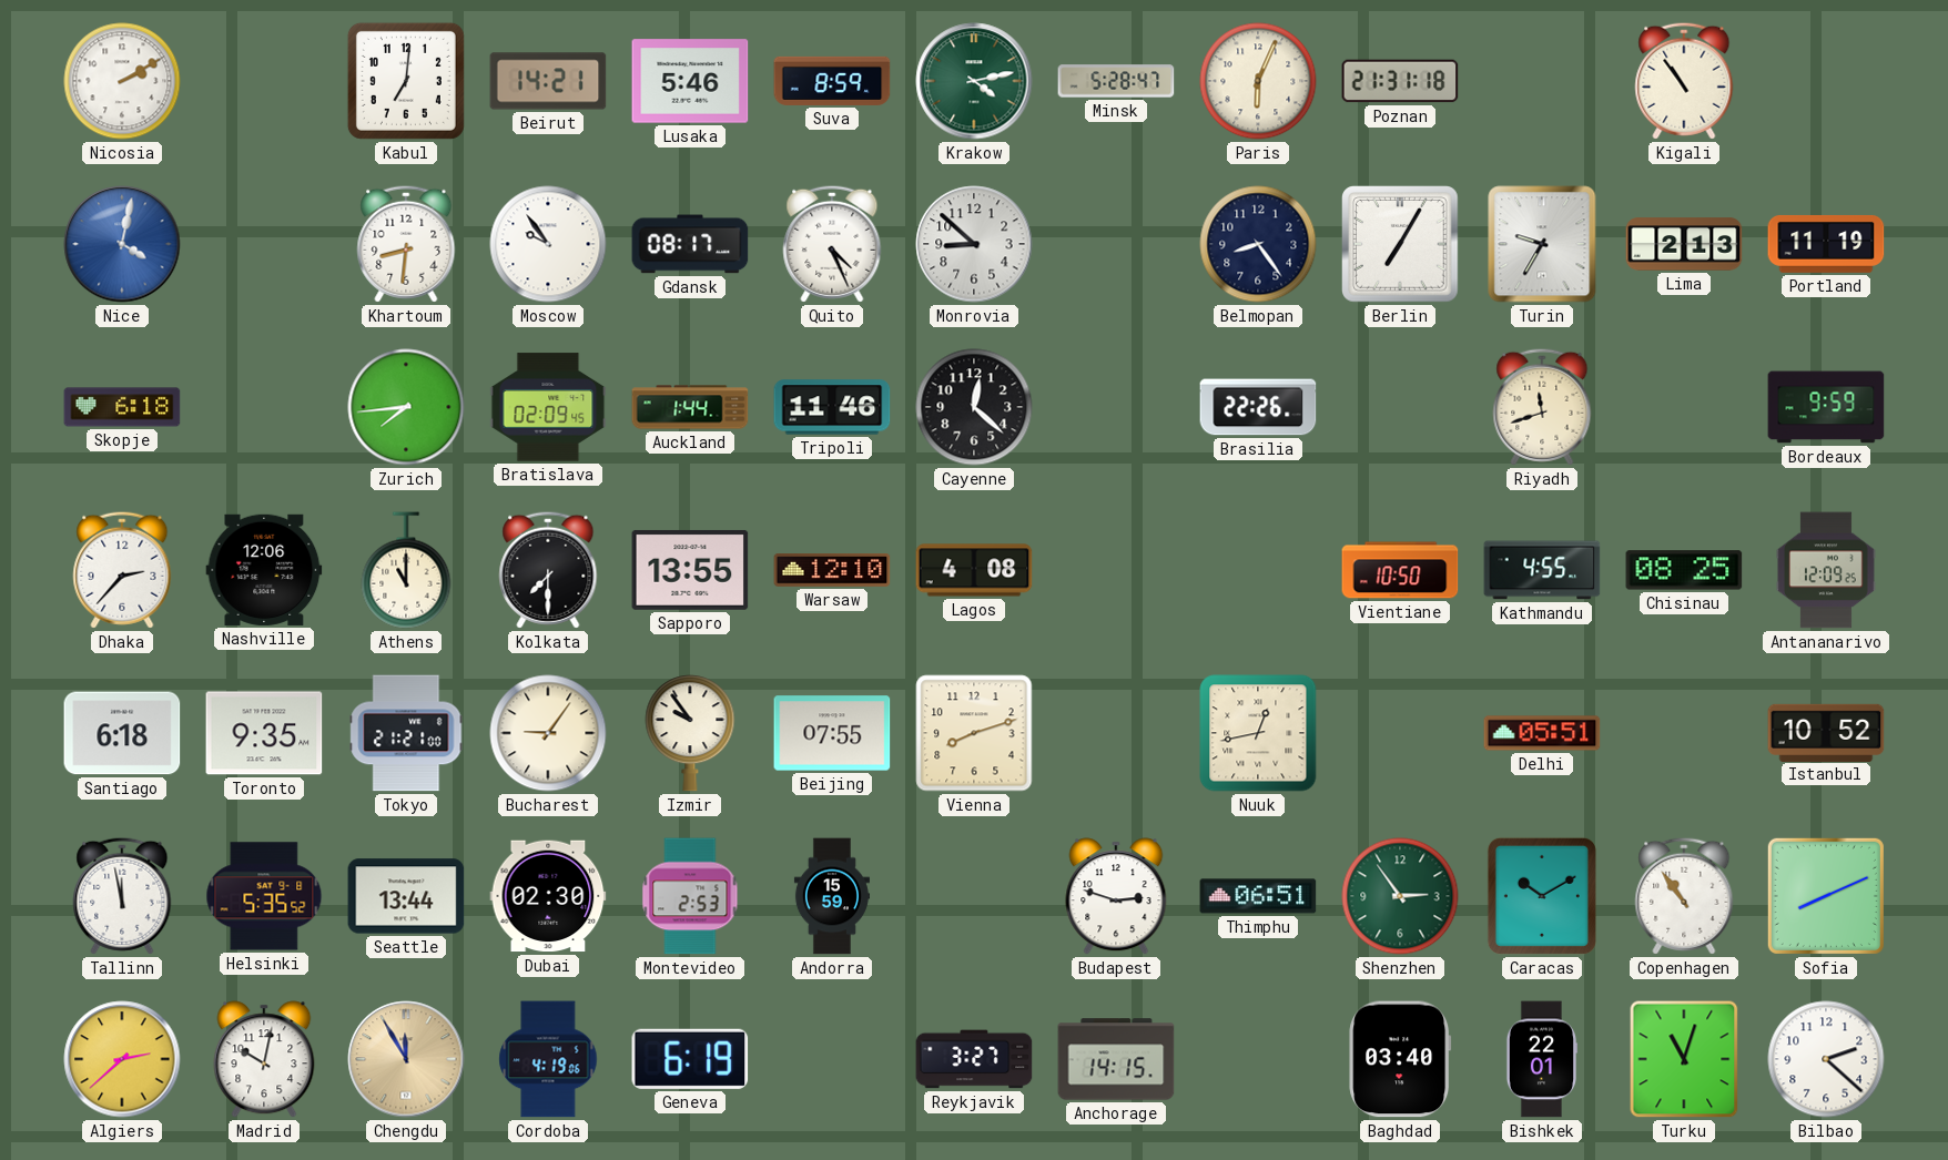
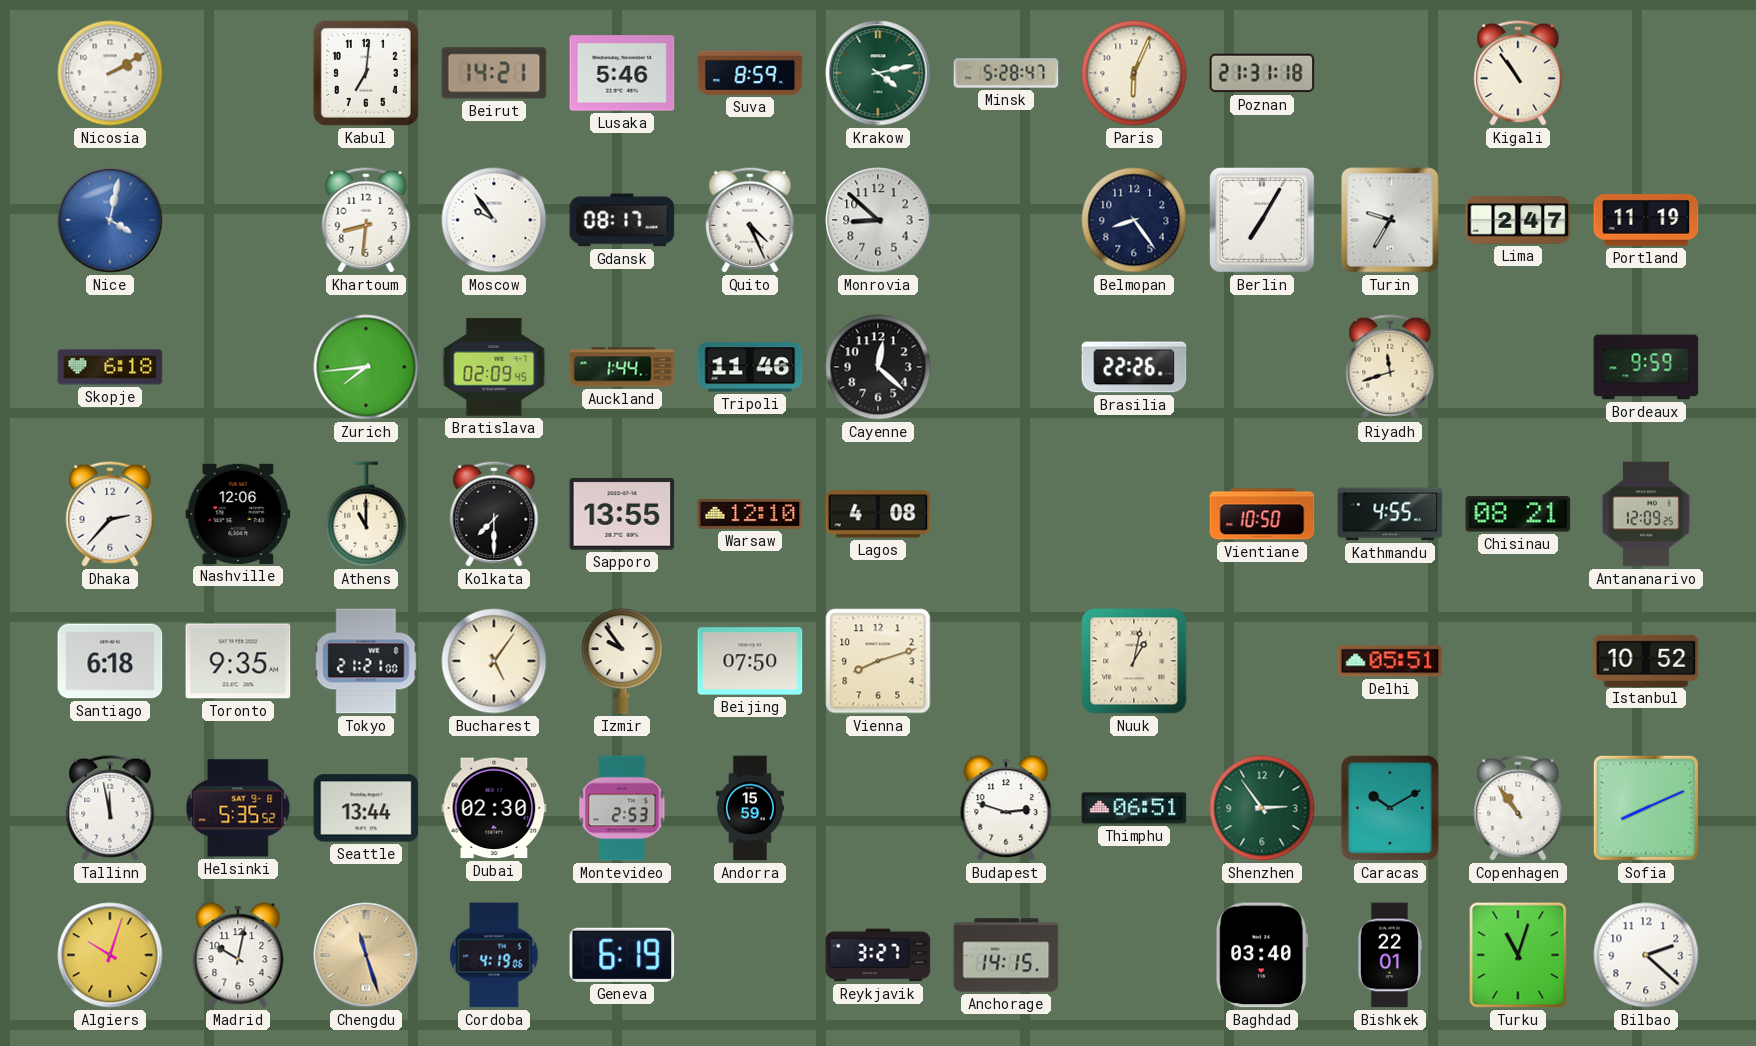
Lima: 2:13 -> 2:47 (1518, 220)
Chisinau: 08:25 -> 08:21 (1518, 514)
Bucharest: 9:06 -> 5:06 (494, 661)
Beijing: 07:55 -> 07:50 (750, 661)
Nuuk: 12:43 -> 1:02 (1134, 661)
Algiers: 2:38 -> 10:03 (110, 955)
Chengdu: 11:55 -> 11:27 (366, 955)
